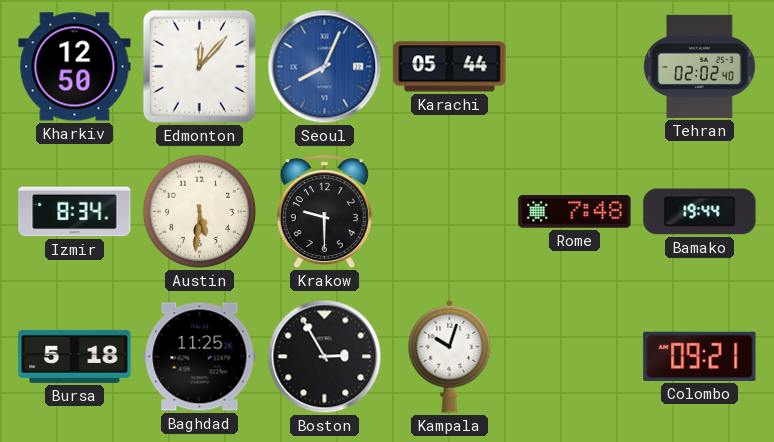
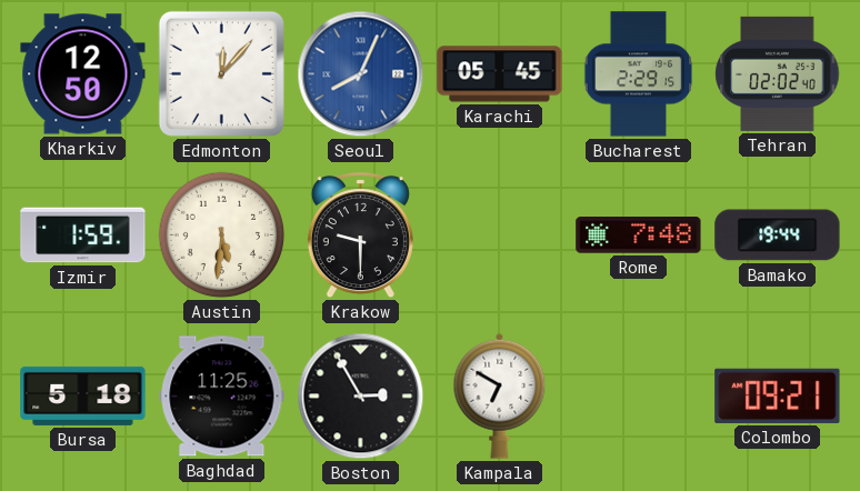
Karachi: 05:44 -> 05:45 (500, 74)
Bucharest: none -> 2:29 (639, 74)
Izmir: 8:34 -> 1:59 (83, 236)
Kampala: 10:03 -> 6:50 (500, 395)
